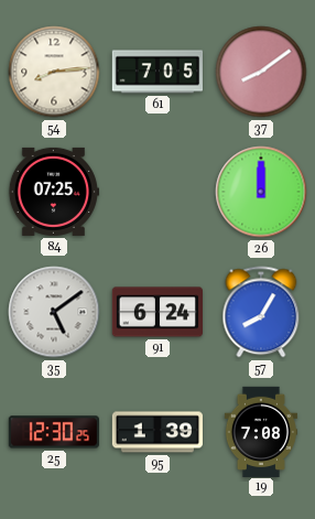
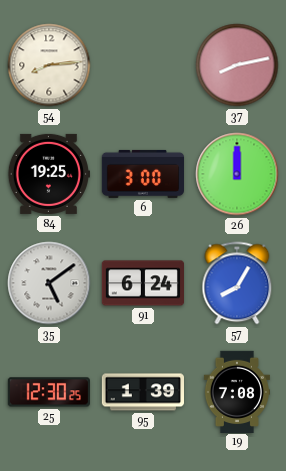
61: 7:05 -> none (156, 72)
37: 8:09 -> 8:13 (237, 65)
84: 07:25 -> 19:25 (48, 174)
6: none -> 3:00 (142, 174)
